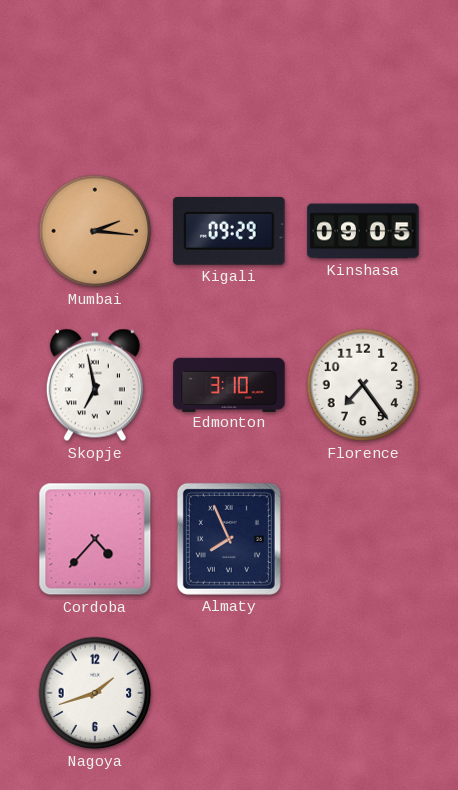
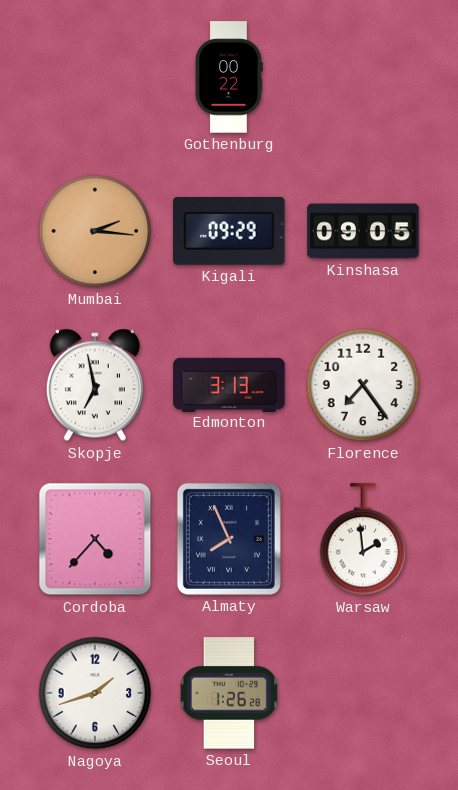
Gothenburg: none -> 00:22 (229, 77)
Edmonton: 3:10 -> 3:13 (229, 384)
Warsaw: none -> 1:59 (363, 540)
Seoul: none -> 1:26 (229, 693)
